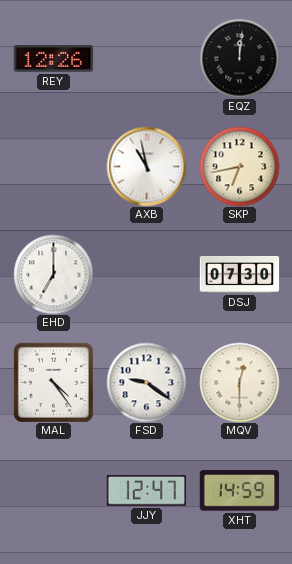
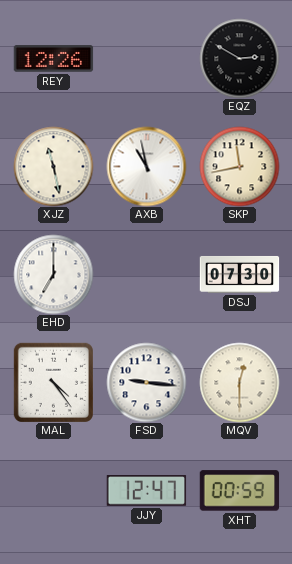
EQZ: 12:01 -> 2:50 (239, 58)
XJZ: none -> 11:28 (53, 166)
SKP: 6:43 -> 11:43 (239, 166)
FSD: 9:21 -> 9:16 (146, 382)
XHT: 14:59 -> 00:59 (239, 491)
